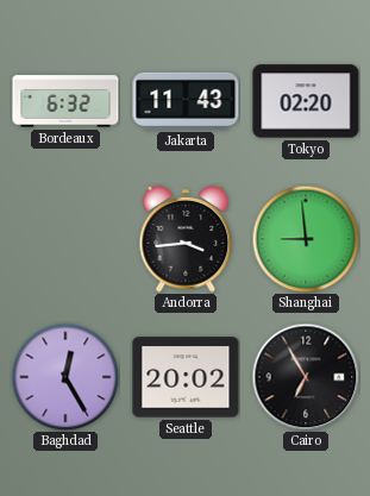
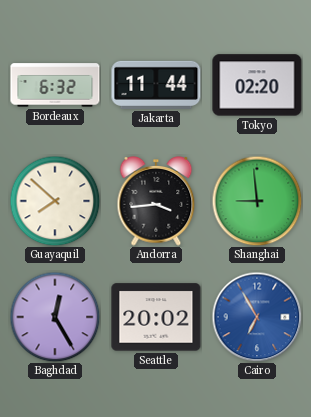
Jakarta: 11:43 -> 11:44 (156, 85)
Guayaquil: none -> 7:52 (55, 201)
Cairo dial: black -> blue (257, 317)
